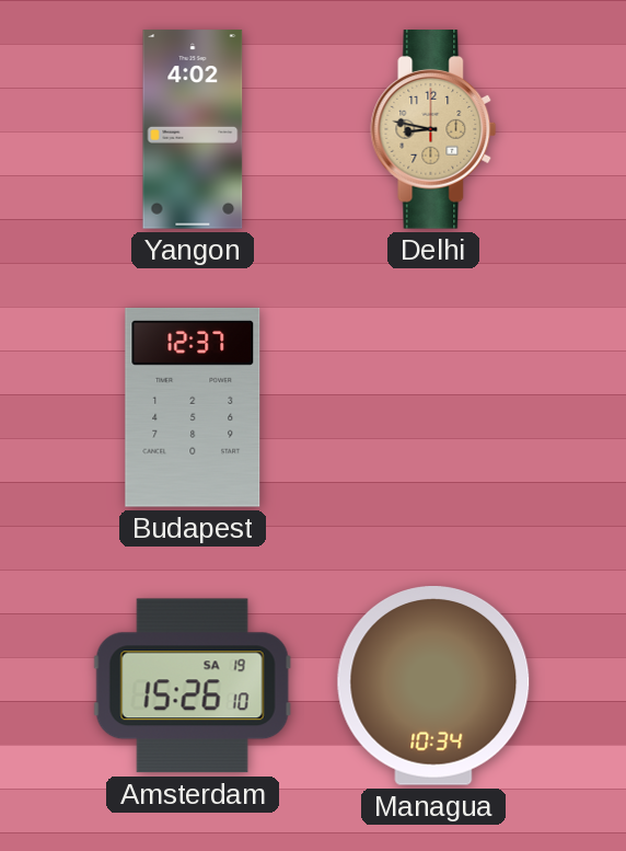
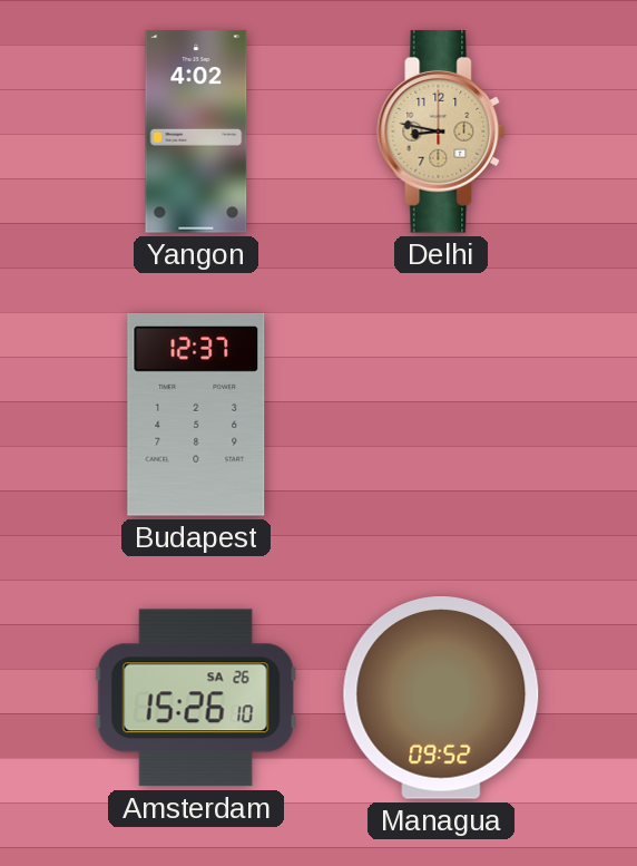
Amsterdam date: SA 19 -> SA 26 (196, 698)
Managua: 10:34 -> 09:52 (441, 699)
